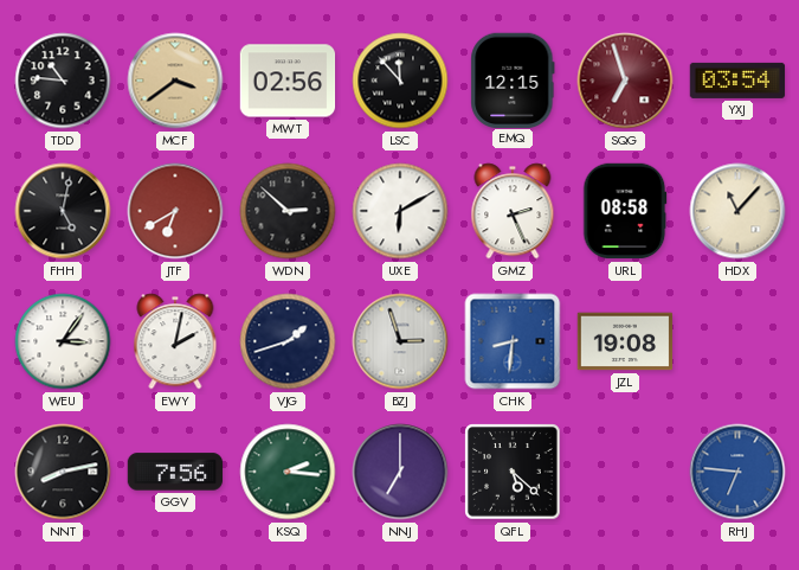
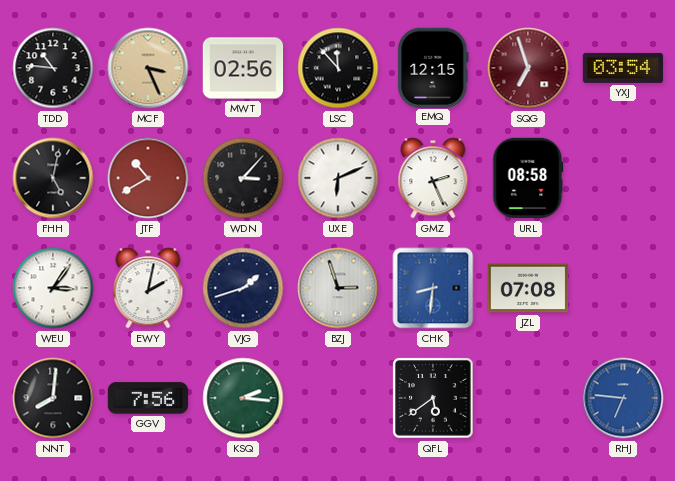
MCF: 3:39 -> 3:26 (148, 68)
JTF: 6:40 -> 10:40 (148, 178)
WDN: 2:52 -> 3:07 (243, 178)
UXE: 6:10 -> 6:11 (338, 178)
HDX: 11:07 -> none (737, 211)
JZL: 19:08 -> 07:08 (528, 288)
NNT: 8:13 -> 8:01 (53, 398)
NNJ: 7:00 -> none (400, 472)
QFL: 5:22 -> 5:39 (433, 398)
